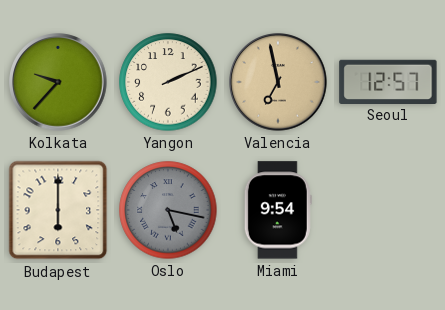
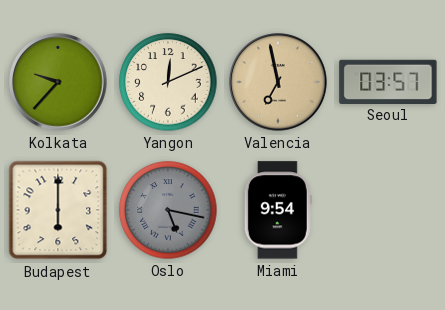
Yangon: 2:11 -> 12:11 (168, 82)
Seoul: 12:57 -> 03:57 (388, 81)
